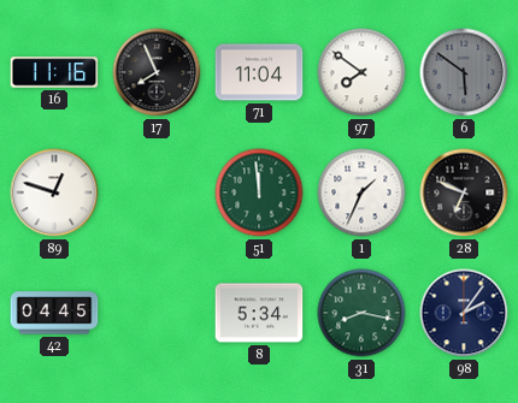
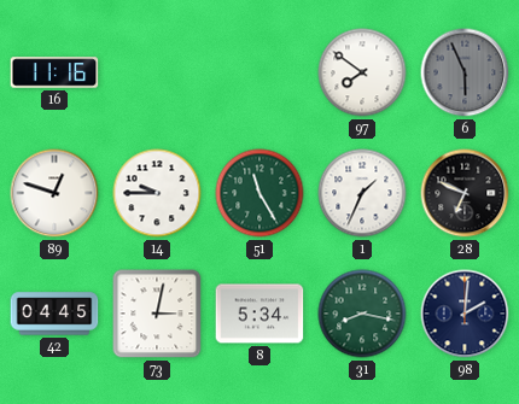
17: 7:56 -> none (157, 72)
71: 11:04 -> none (259, 72)
6: 5:51 -> 5:56 (465, 72)
14: none -> 9:45 (157, 193)
51: 11:59 -> 11:25 (259, 193)
73: none -> 3:02 (157, 314)
98: 2:06 -> 2:01 (465, 314)
